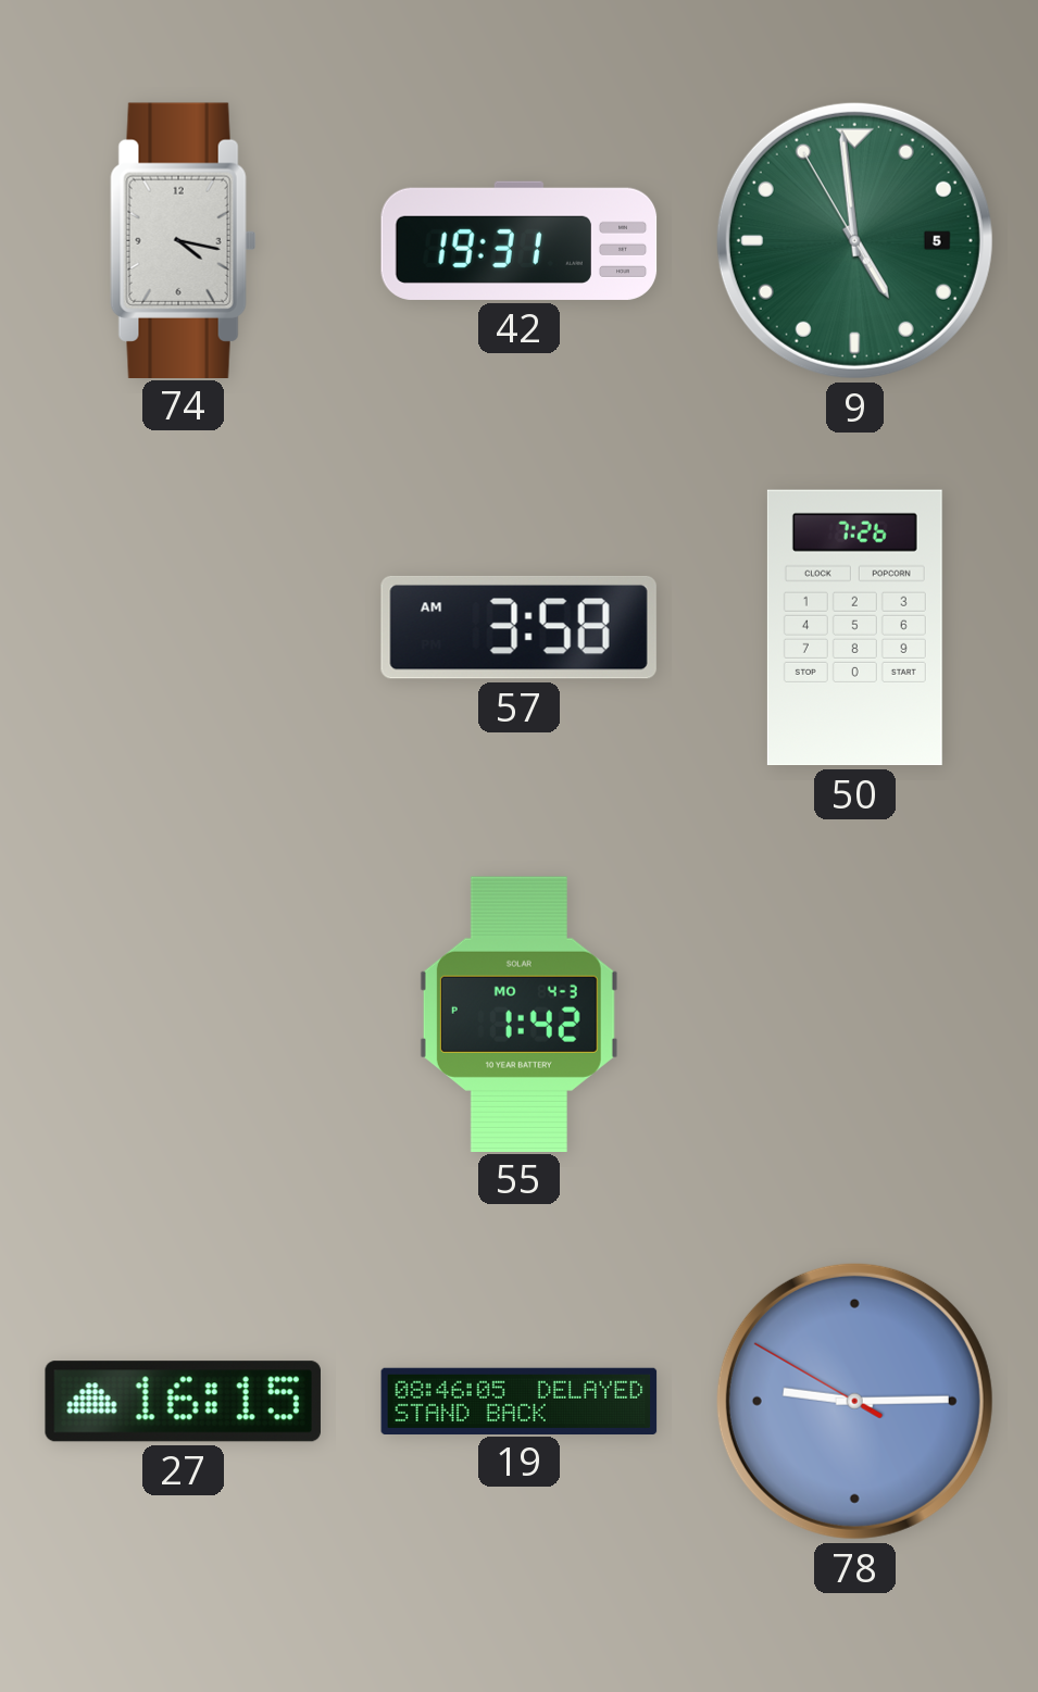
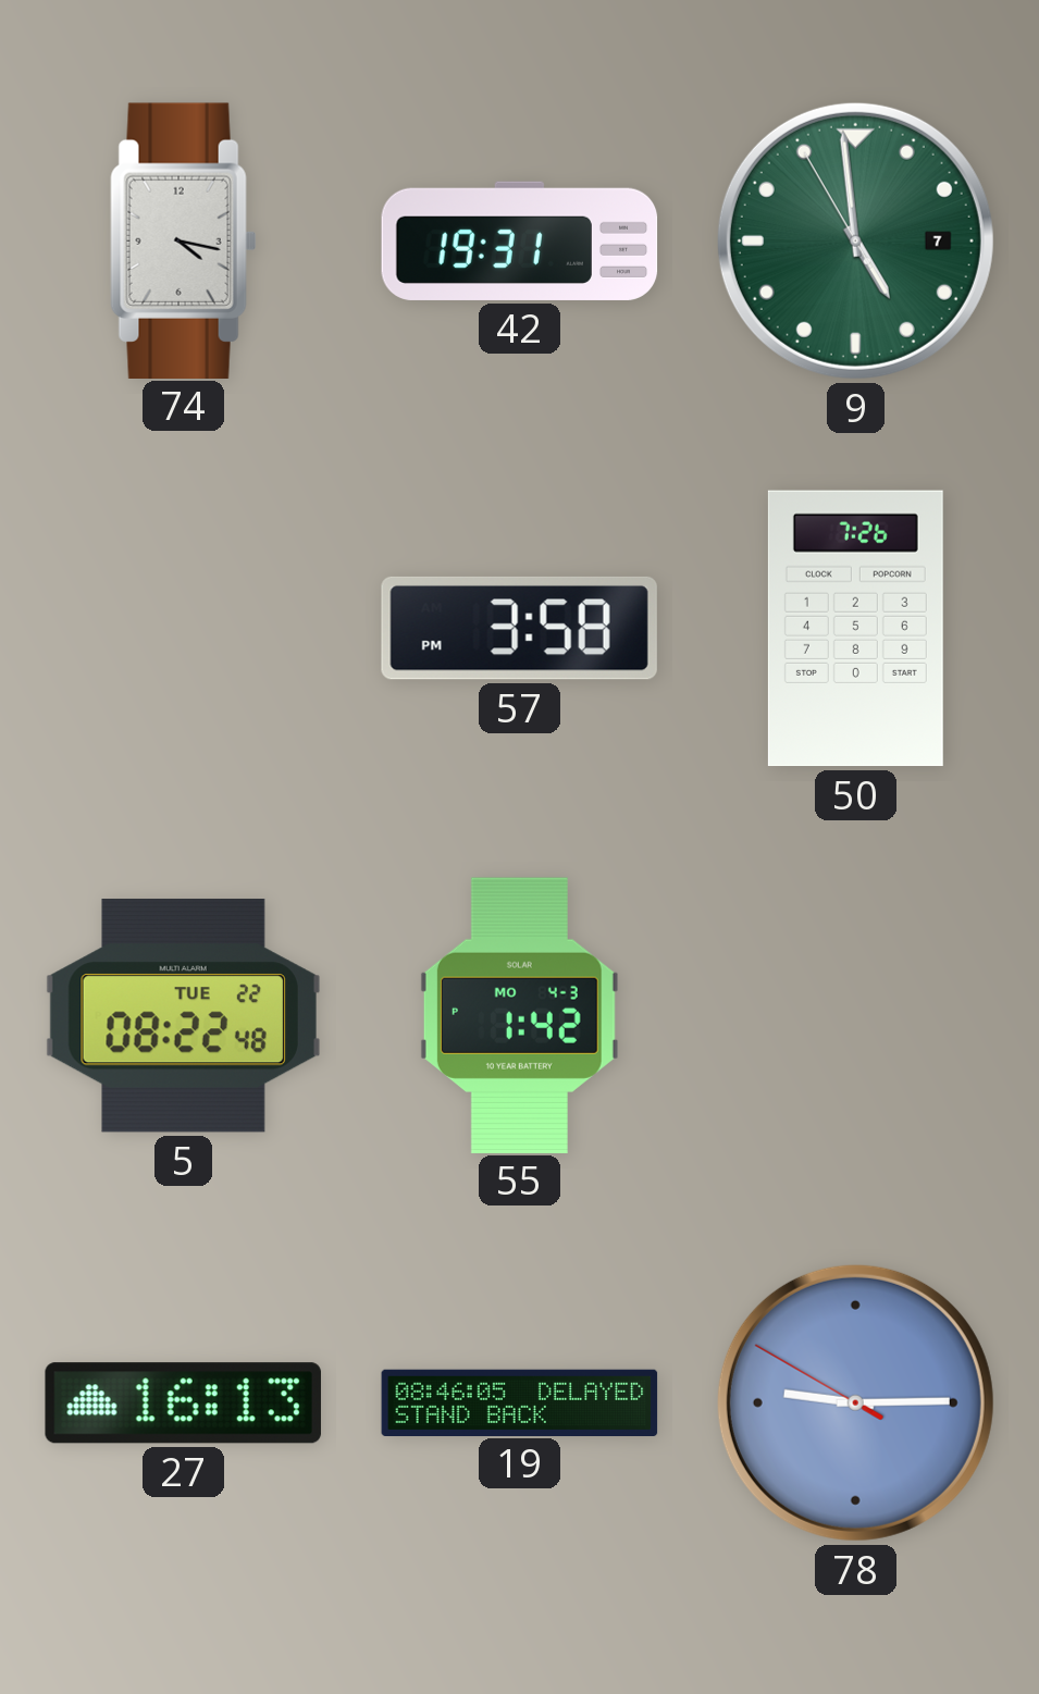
9 date: 5 -> 7 (855, 240)
57: 3:58 AM -> 3:58 PM (519, 628)
5: none -> 08:22 (183, 1016)
27: 16:15 -> 16:13 (183, 1404)
